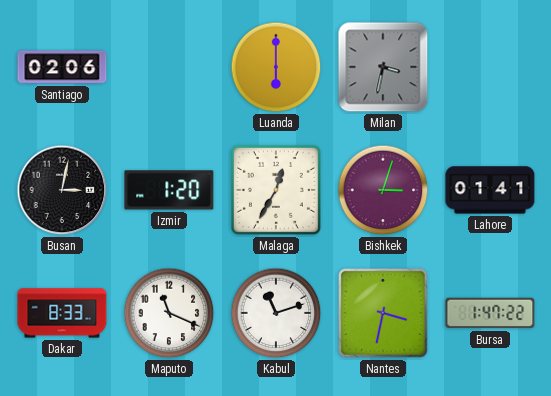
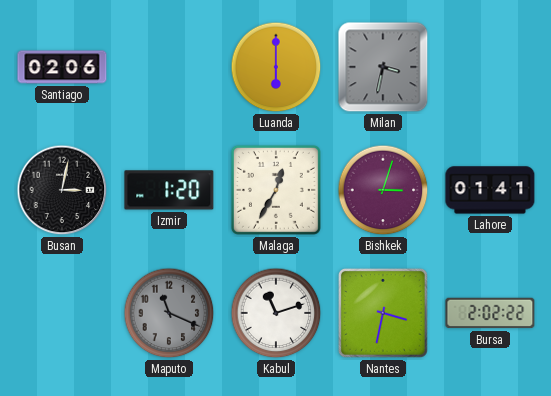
Dakar: 8:33 -> none (62, 313)
Maputo dial: white -> grey (169, 313)
Bursa: 1:47 -> 2:02 (490, 313)
